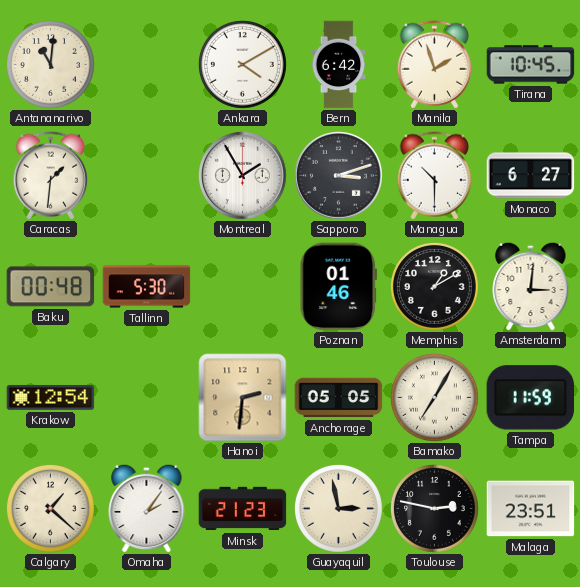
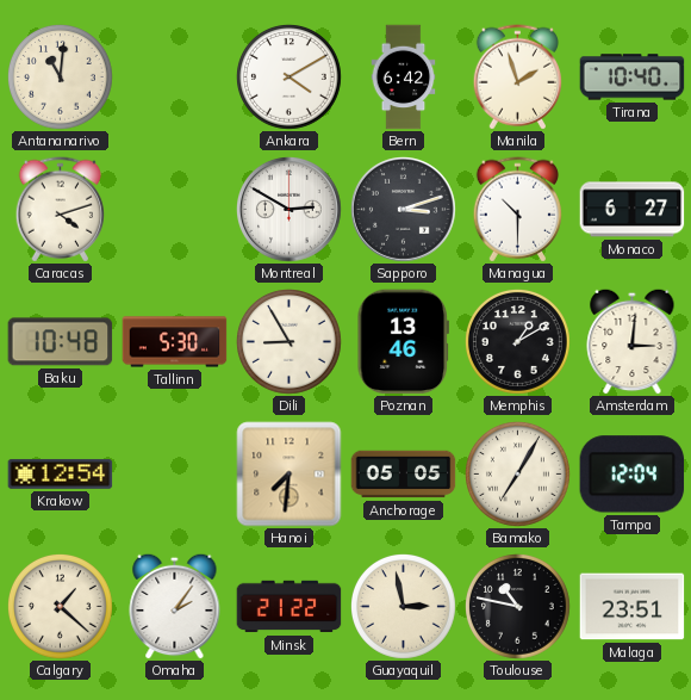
Tirana: 10:45 -> 10:40 (633, 78)
Caracas: 1:31 -> 4:12 (60, 210)
Montreal: 1:55 -> 2:50 (290, 210)
Baku: 00:48 -> 10:48 (61, 342)
Dili: none -> 8:55 (290, 342)
Poznan: 01:46 -> 13:46 (403, 342)
Hanoi: 2:31 -> 7:31 (290, 475)
Tampa: 11:59 -> 12:04 (633, 475)
Minsk: 21:23 -> 21:22 (290, 607)
Toulouse: 2:47 -> 10:47 (518, 607)
